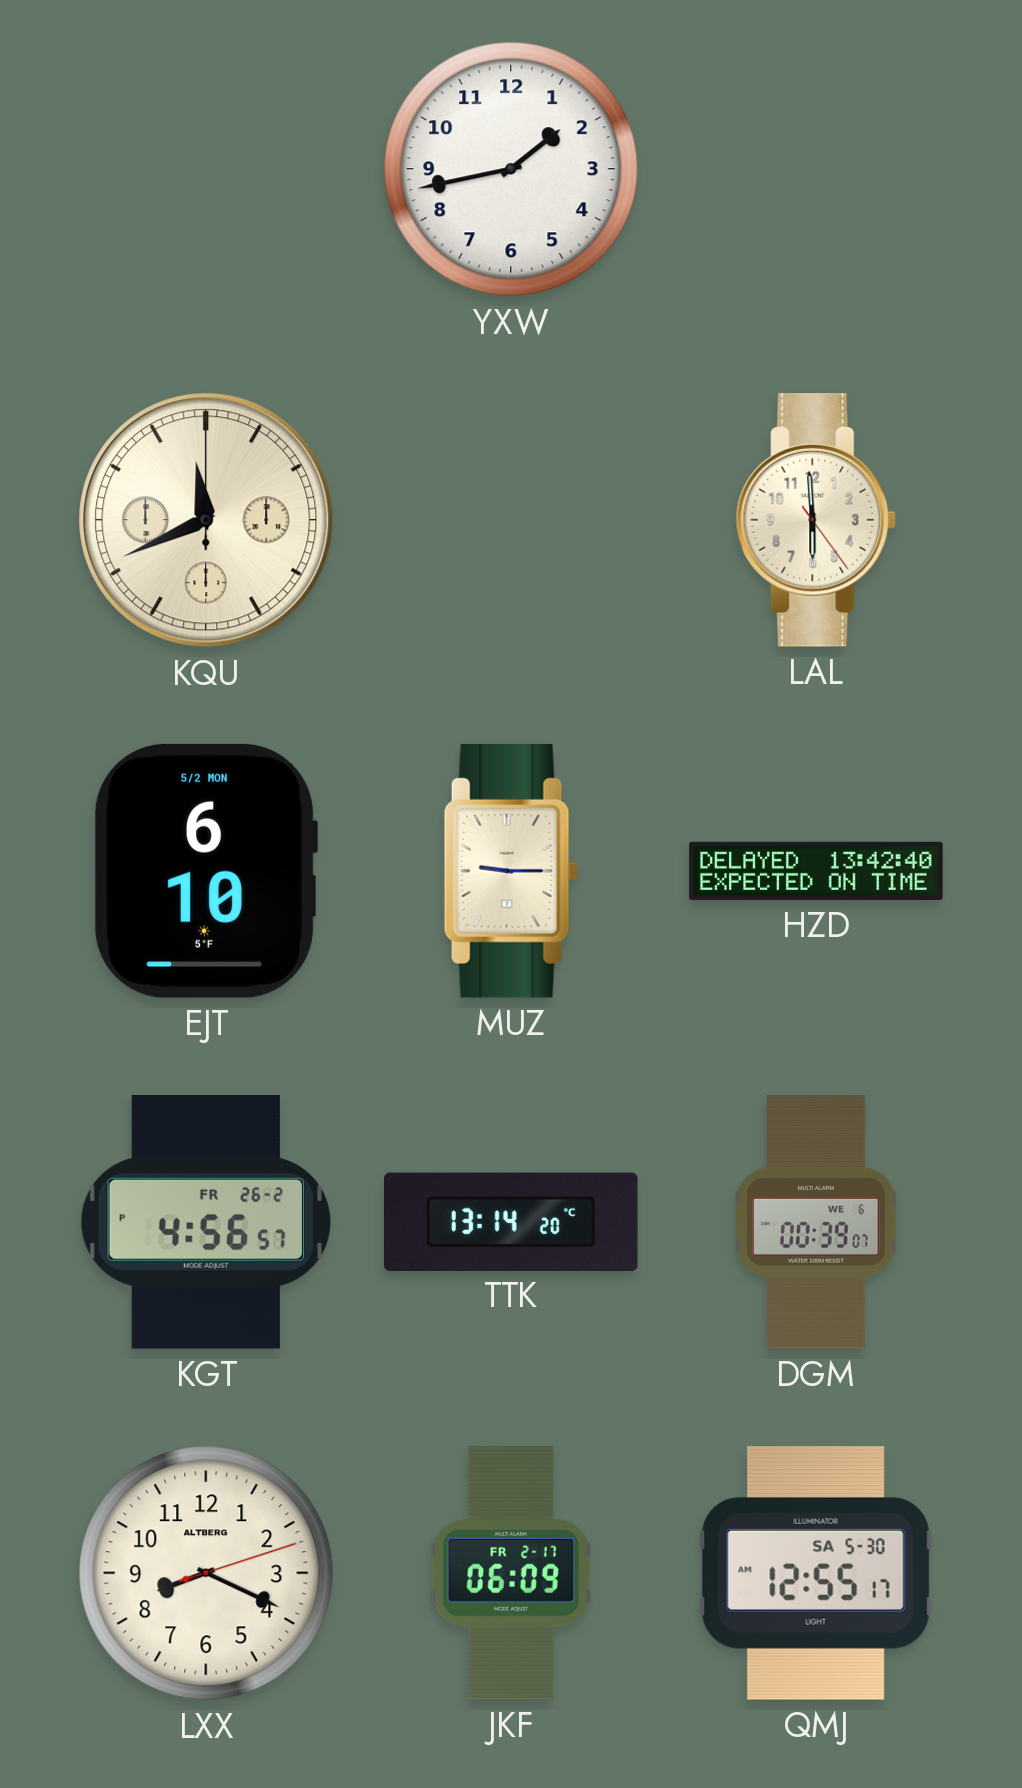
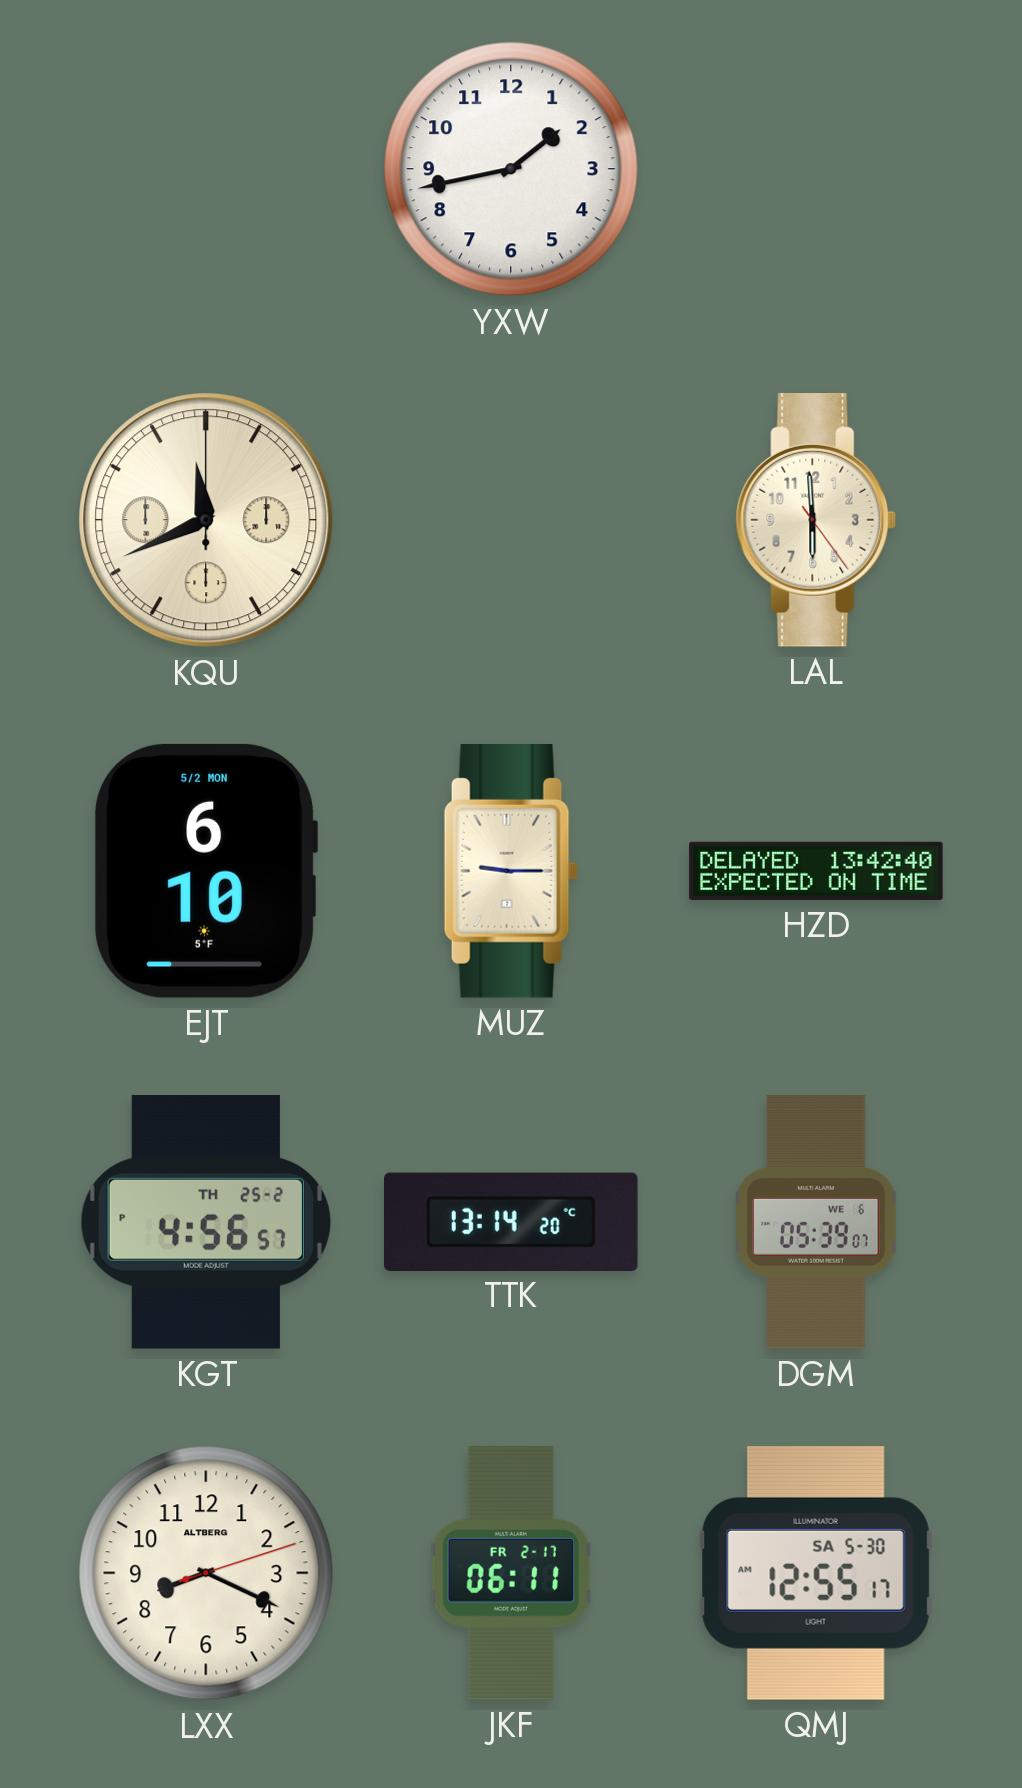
KGT date: FR 26-2 -> TH 25-2 (206, 1223)
DGM: 00:39 -> 05:39 (816, 1222)
JKF: 06:09 -> 06:11 (511, 1574)
